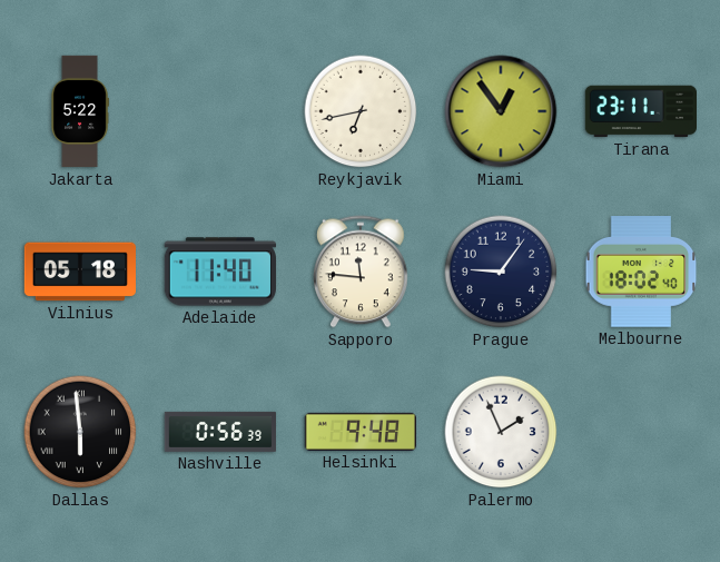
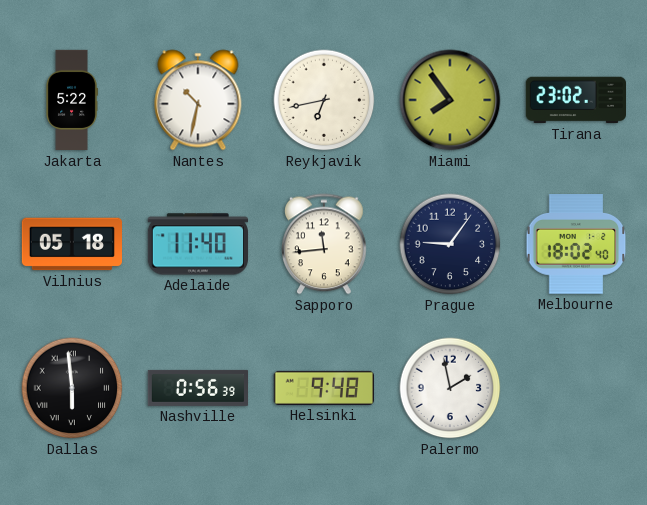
Nantes: none -> 10:32 (198, 100)
Miami: 12:54 -> 7:54 (450, 100)
Tirana: 23:11 -> 23:02 (575, 100)
Sapporo: 11:46 -> 11:44 (325, 244)
Palermo: 1:56 -> 1:58 (450, 388)
